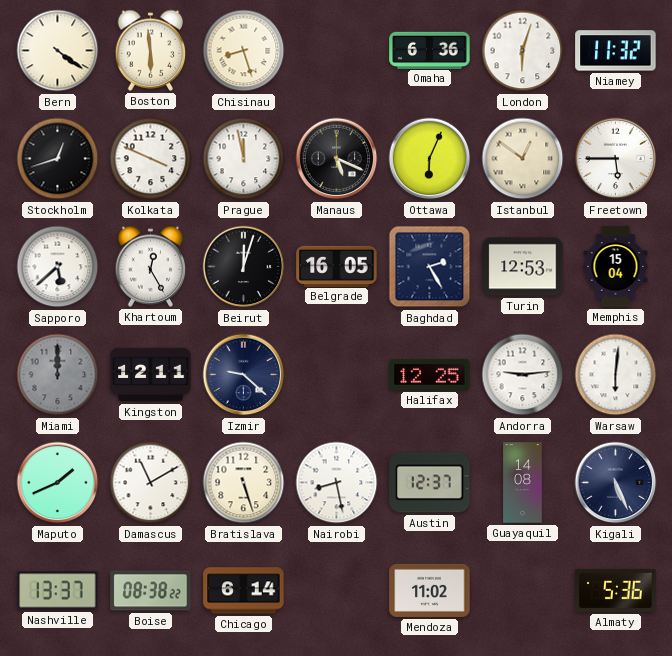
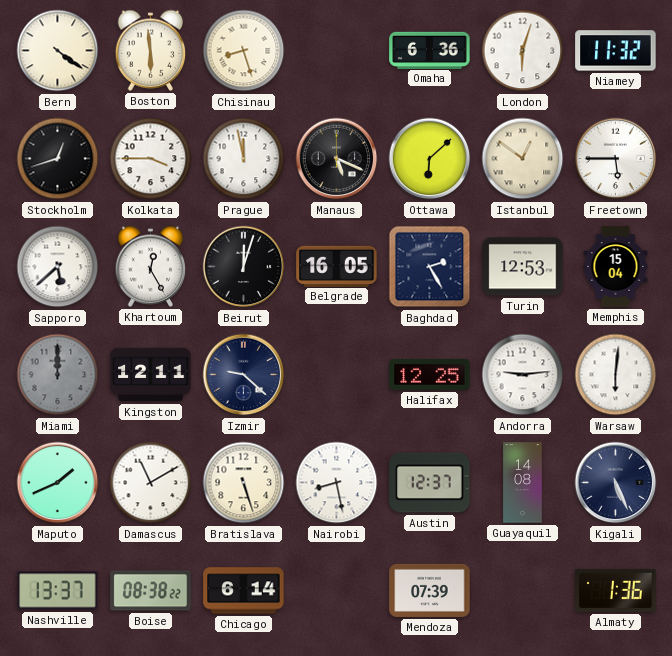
Kolkata: 3:49 -> 3:45 (151, 159)
Ottawa: 6:04 -> 6:08 (430, 159)
Mendoza: 11:02 -> 07:39 (430, 590)
Almaty: 5:36 -> 1:36 (616, 590)
